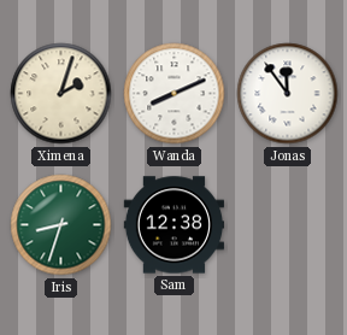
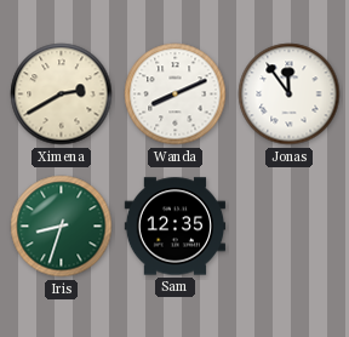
Ximena: 2:03 -> 2:40 (62, 95)
Sam: 12:38 -> 12:35 (174, 227)
